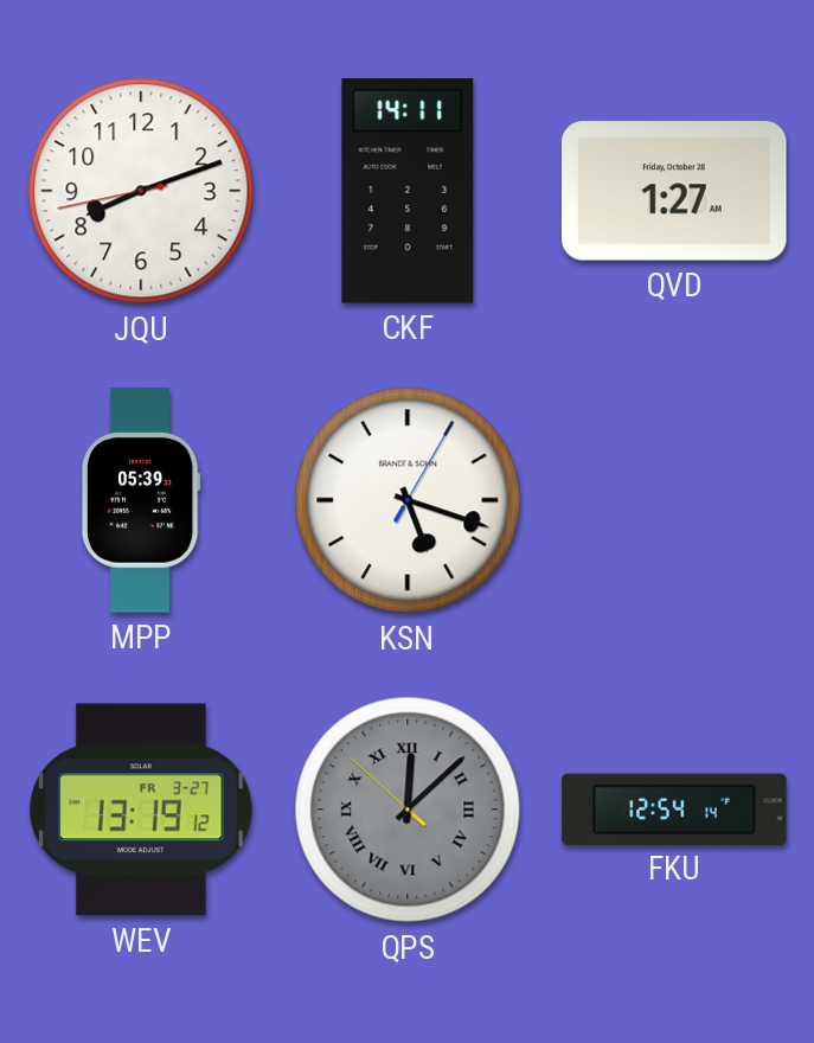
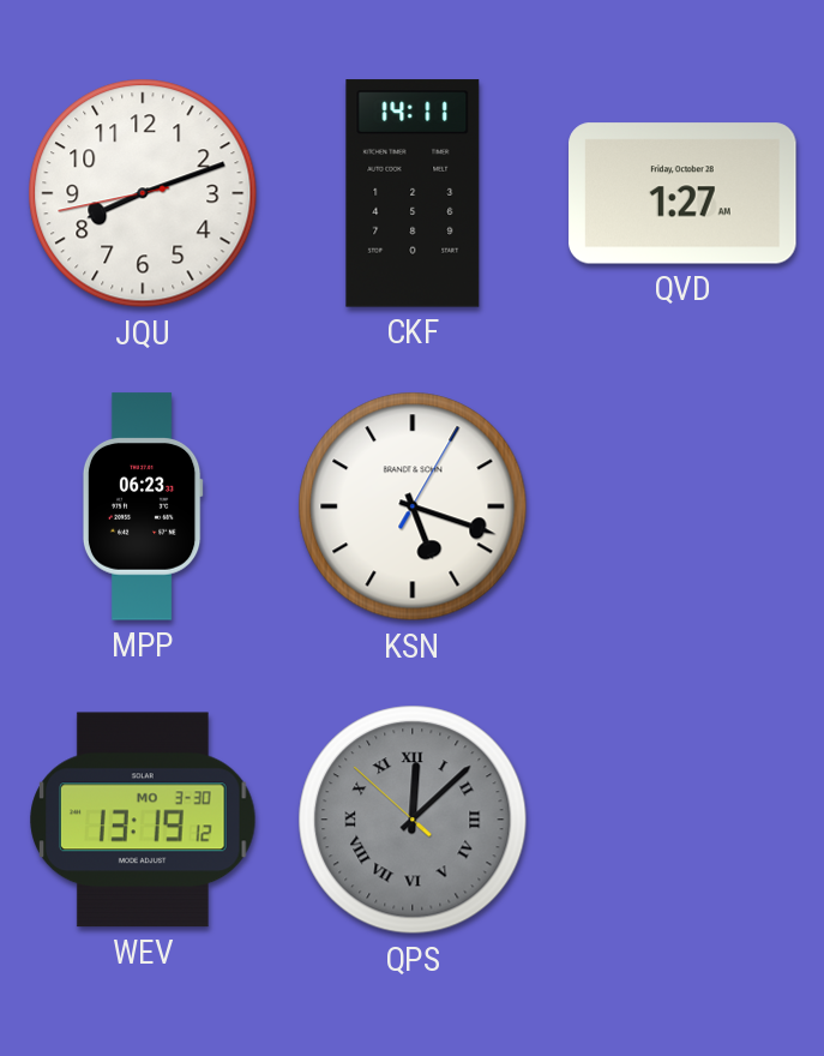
MPP: 05:39 -> 06:23 (143, 506)
WEV date: FR 3-27 -> MO 3-30 (143, 820)
FKU: 12:54 -> none (674, 808)
